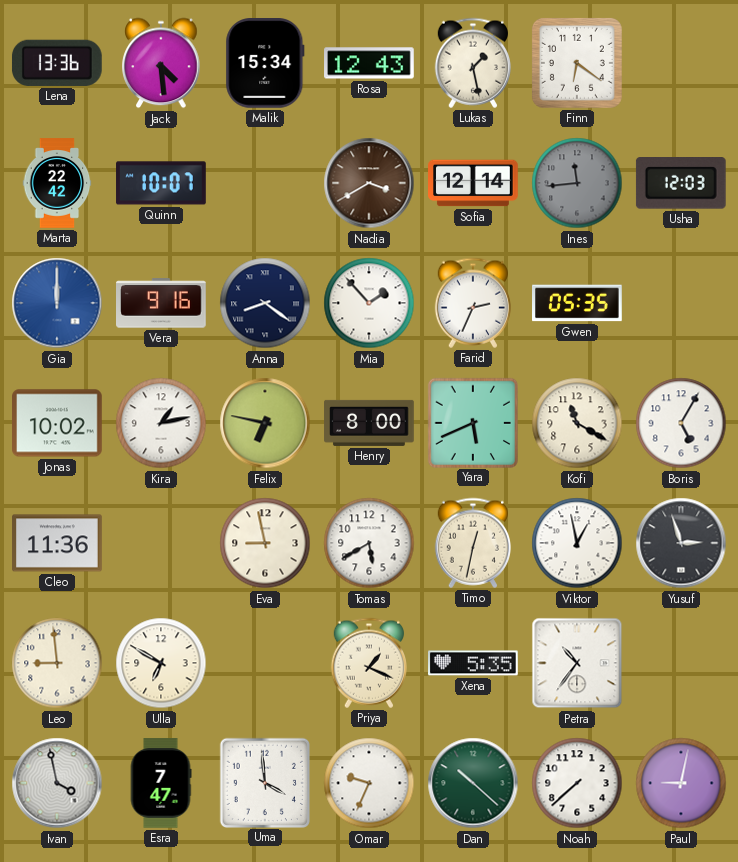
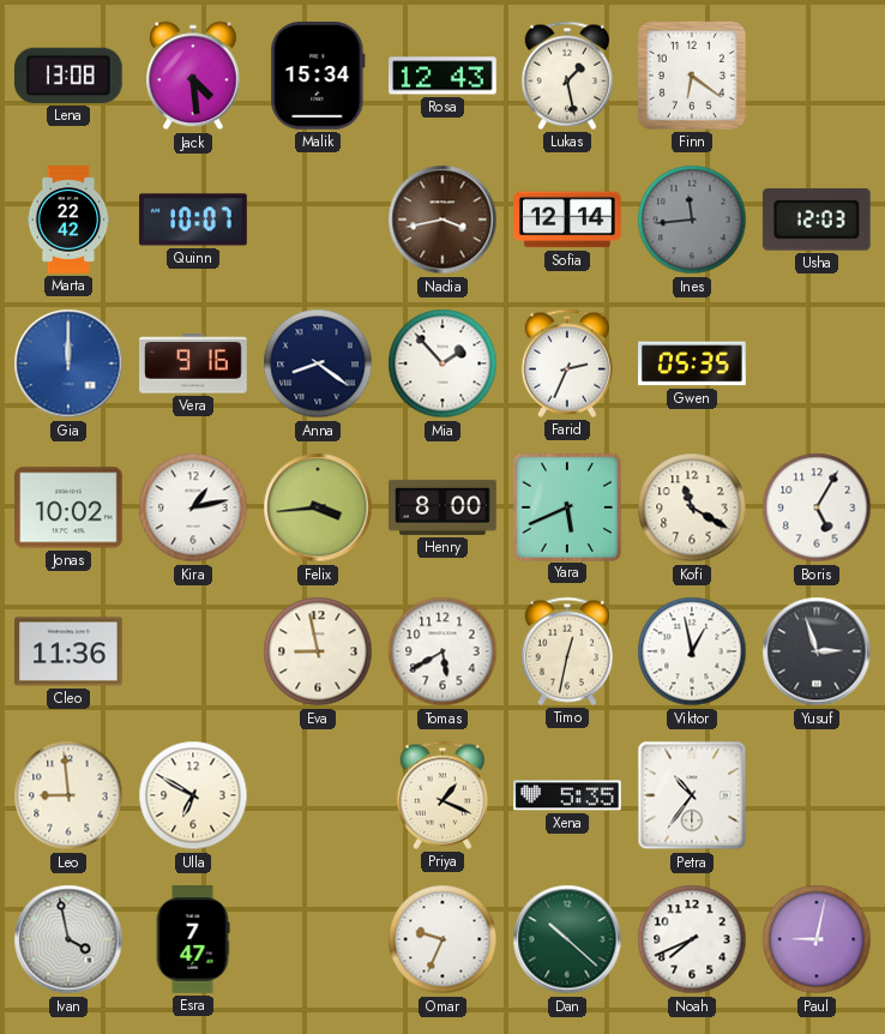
Lena: 13:36 -> 13:08 (68, 76)
Nadia: 3:40 -> 3:43 (442, 220)
Felix: 6:47 -> 3:44 (318, 507)
Uma: 3:59 -> none (264, 782)
Noah: 7:38 -> 7:41 (692, 939)
